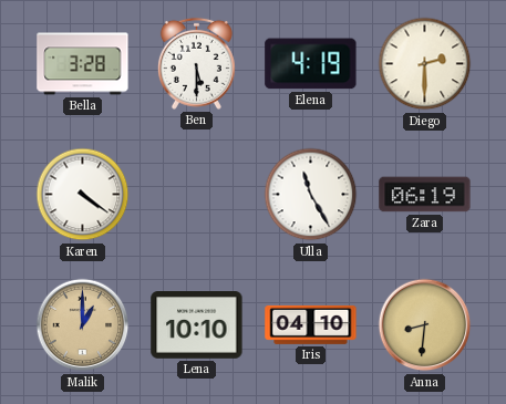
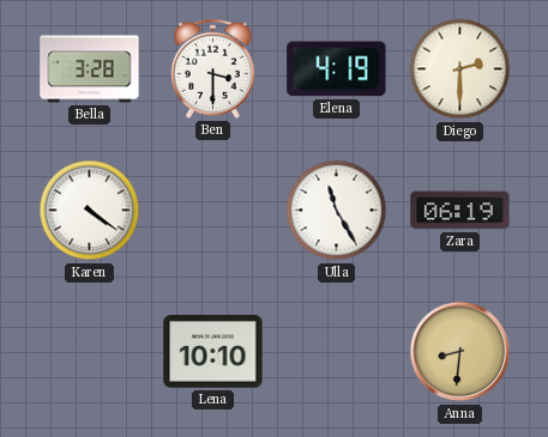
Ben: 5:30 -> 3:30 (212, 68)
Malik: 1:00 -> none (83, 325)
Iris: 04:10 -> none (311, 324)
